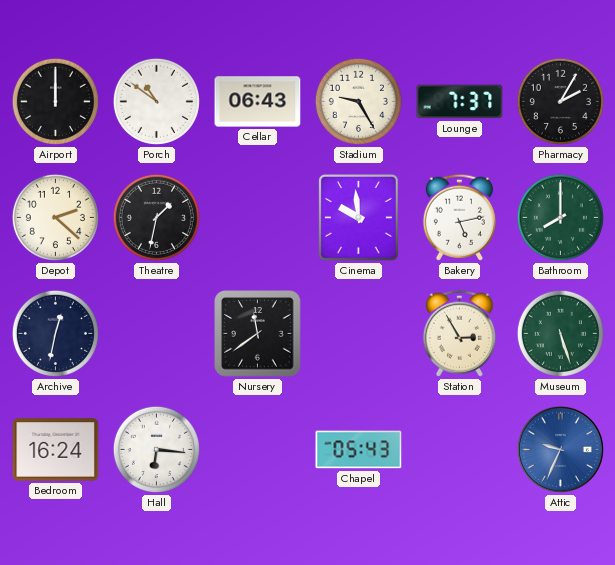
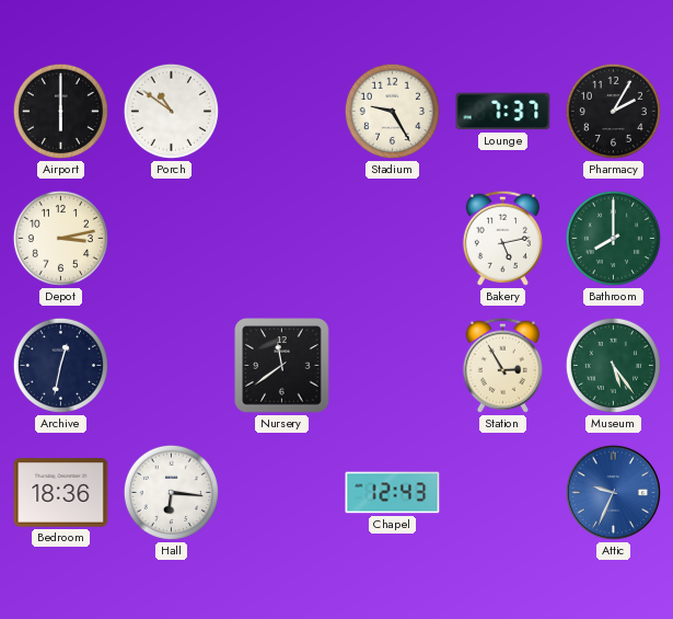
Airport: 12:00 -> 6:00 (60, 111)
Cellar: 06:43 -> none (258, 102)
Depot: 2:22 -> 3:13 (60, 238)
Theatre: 1:32 -> none (156, 217)
Cinema: 9:59 -> none (359, 218)
Museum: 5:27 -> 5:24 (613, 365)
Bedroom: 16:24 -> 18:36 (61, 493)
Chapel: 05:43 -> 12:43 (393, 493)
